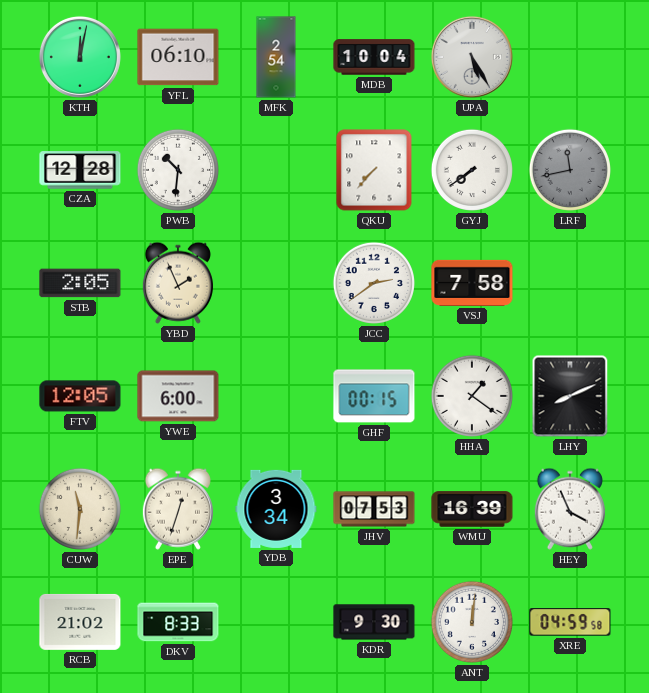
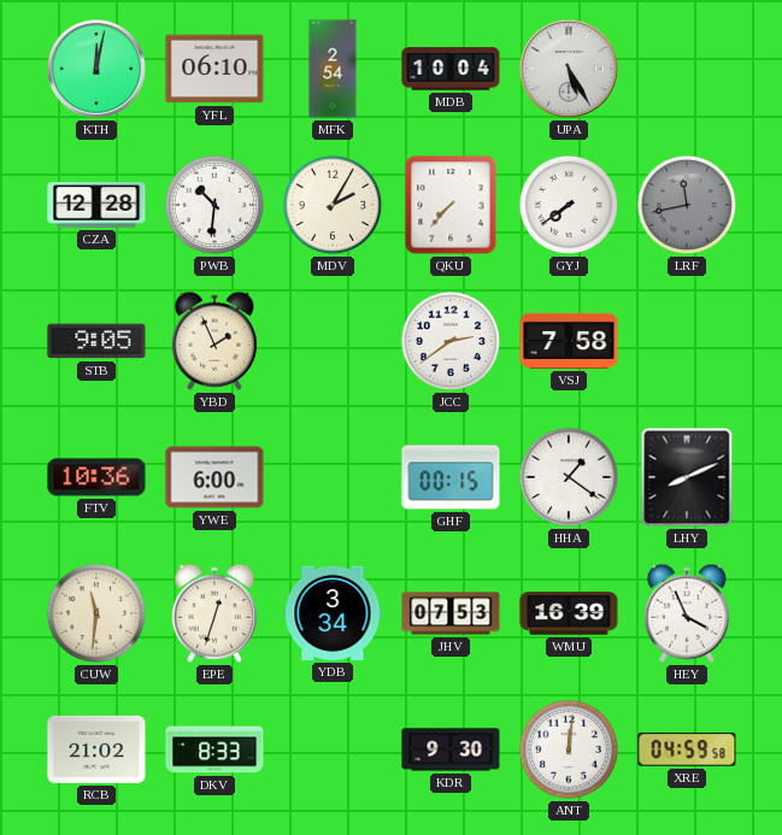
MDV: none -> 2:05 (333, 205)
STB: 2:05 -> 9:05 (96, 341)
FTV: 12:05 -> 10:36 (96, 477)
